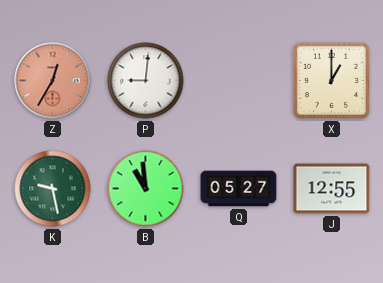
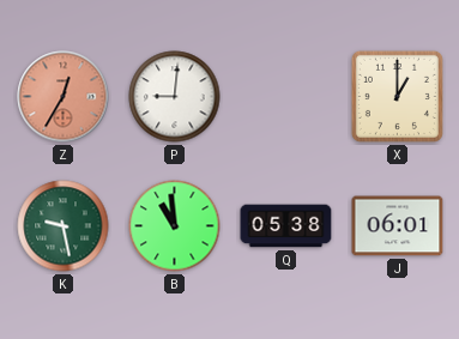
Q: 05:27 -> 05:38 (286, 226)
J: 12:55 -> 06:01 (398, 226)
